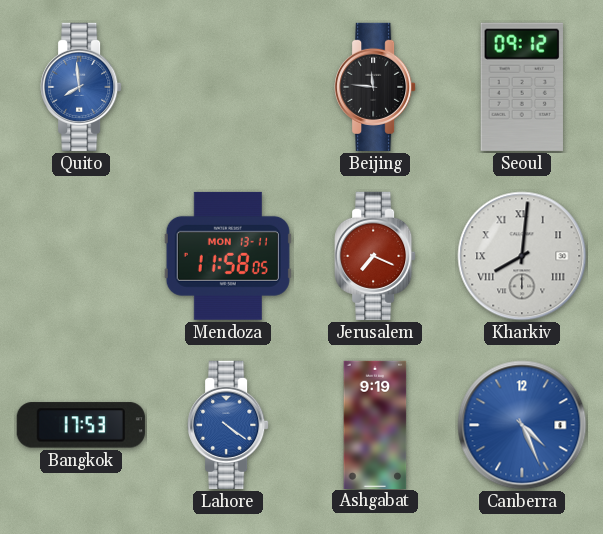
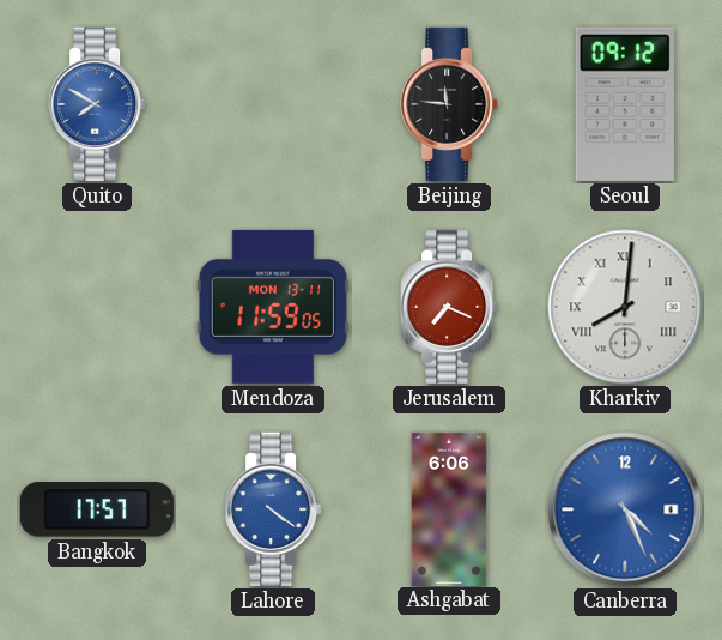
Quito: 7:59 -> 7:50 (97, 104)
Mendoza: 11:58 -> 11:59 (273, 307)
Bangkok: 17:53 -> 17:57 (97, 509)
Ashgabat: 9:19 -> 6:06 (449, 508)
